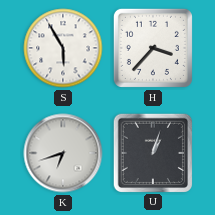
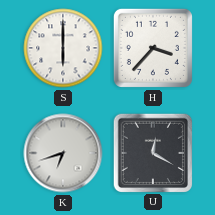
S: 5:55 -> 6:00 (63, 48)
U: 1:03 -> 12:20 (152, 152)
